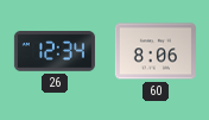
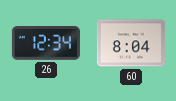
60: 8:06 -> 8:04 (131, 43)
